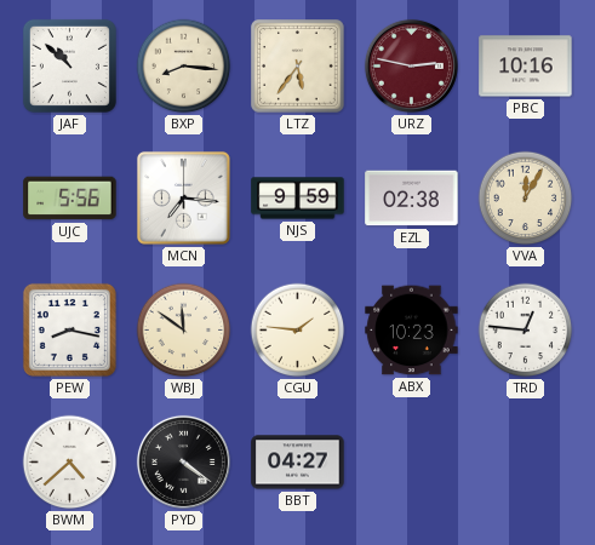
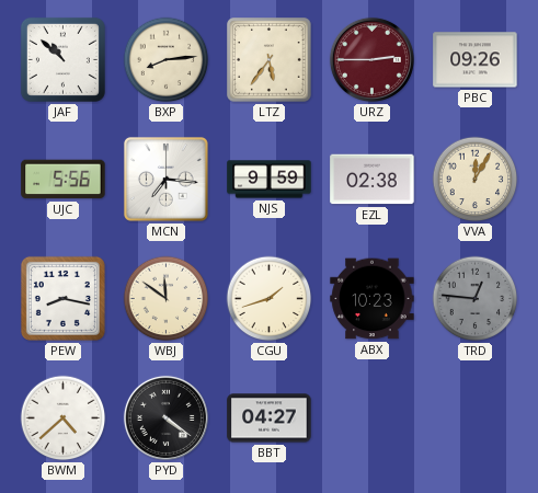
BXP: 8:16 -> 8:14 (167, 60)
URZ: 2:47 -> 2:45 (371, 59)
PBC: 10:16 -> 09:26 (476, 60)
CGU: 1:46 -> 1:42 (270, 299)
TRD dial: white -> grey (476, 299)
